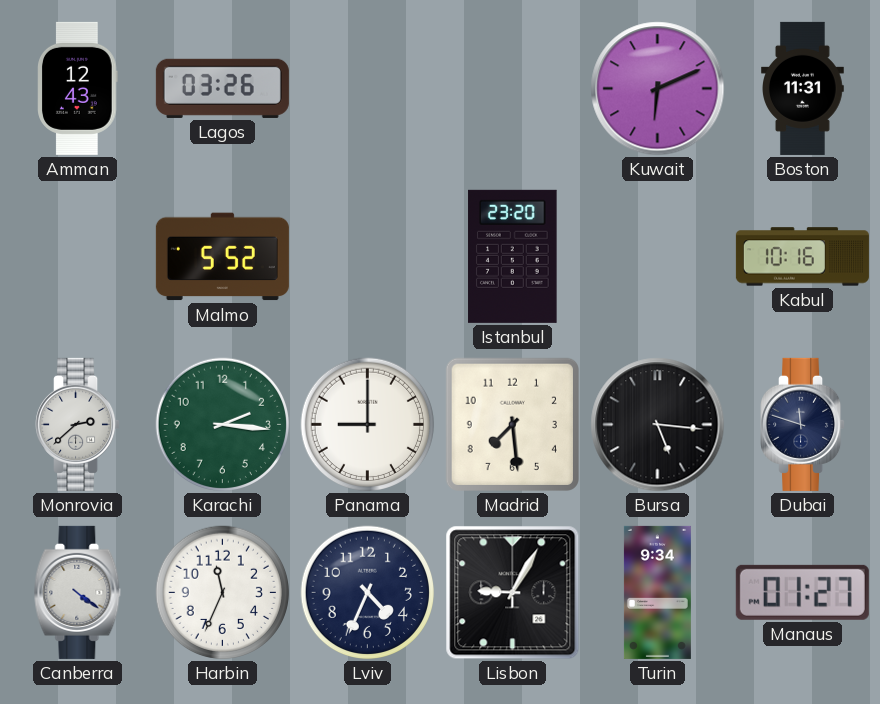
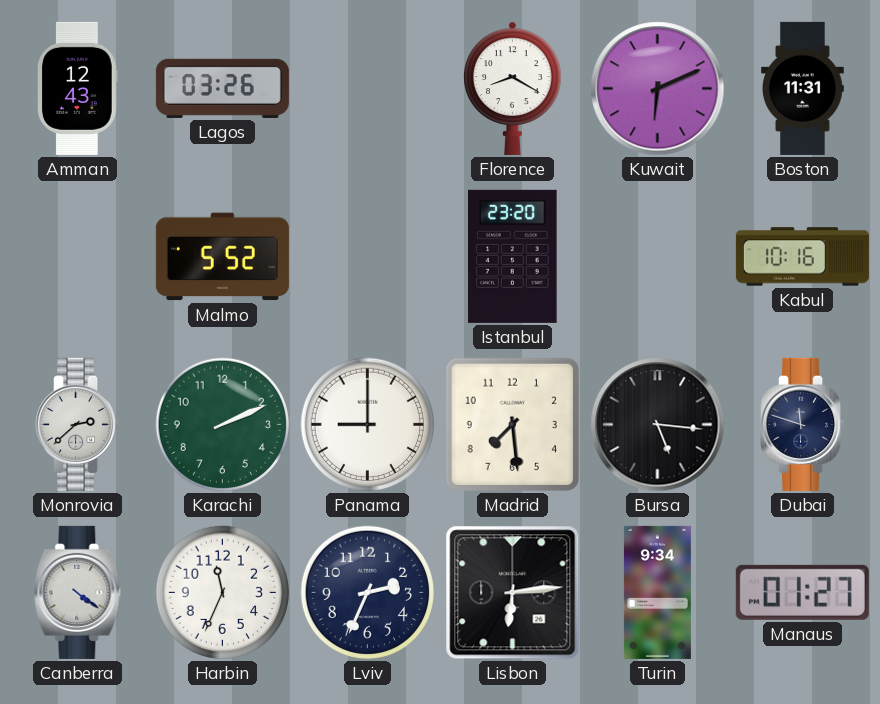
Florence: none -> 8:20 (513, 88)
Karachi: 2:16 -> 2:11 (223, 425)
Lviv: 4:34 -> 2:34 (368, 593)
Lisbon: 9:05 -> 6:14 (513, 593)
